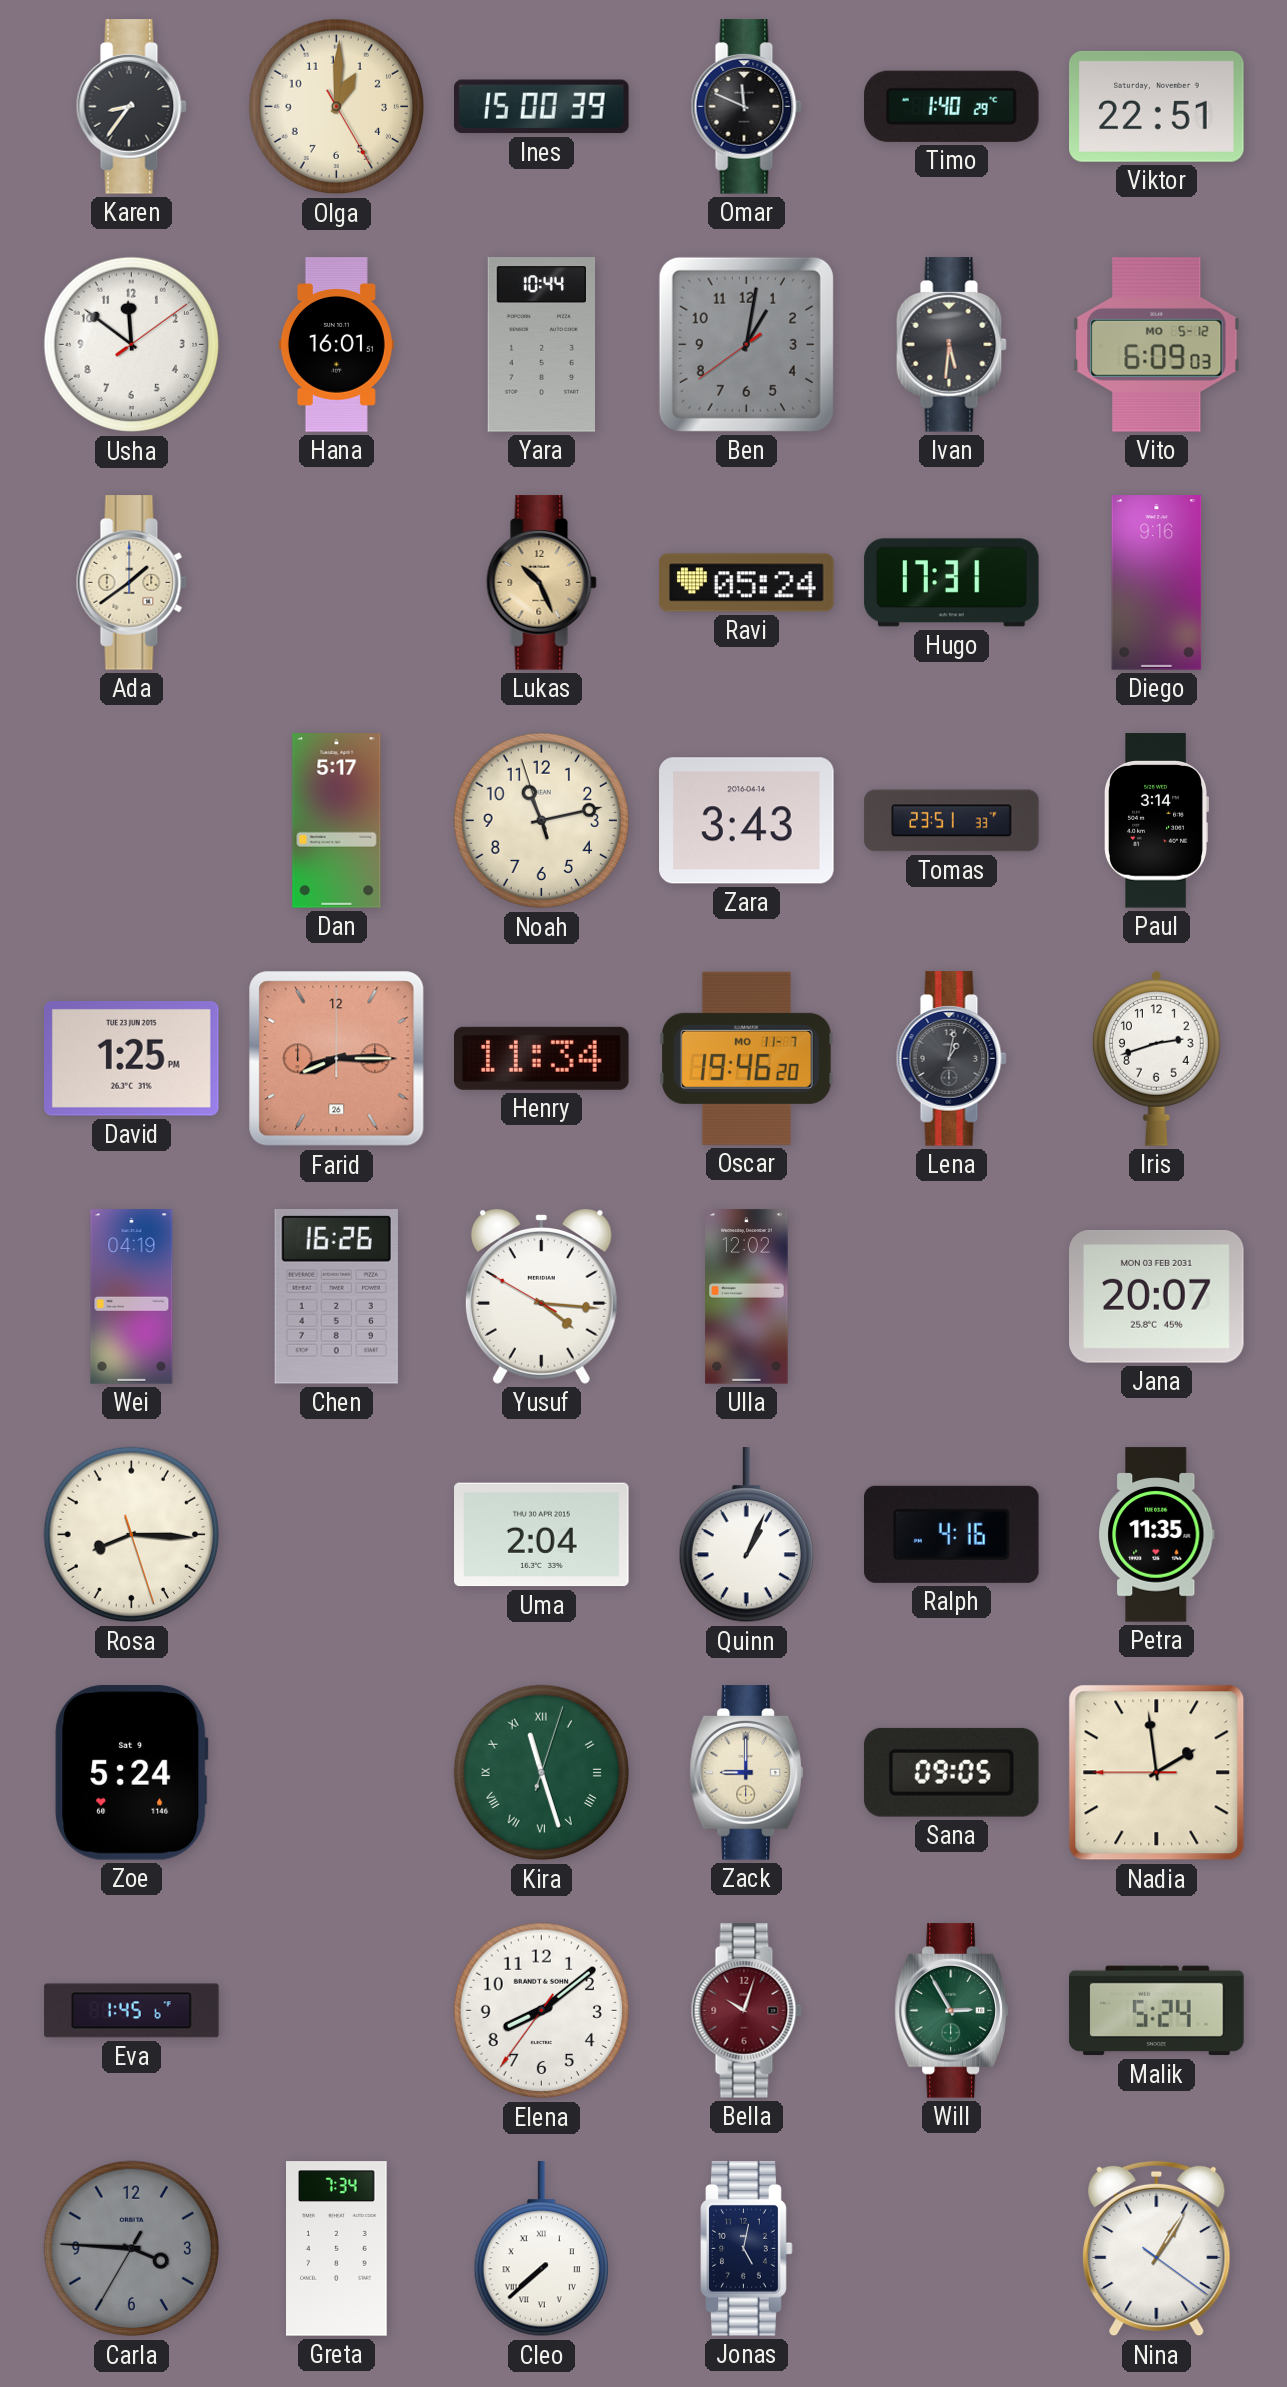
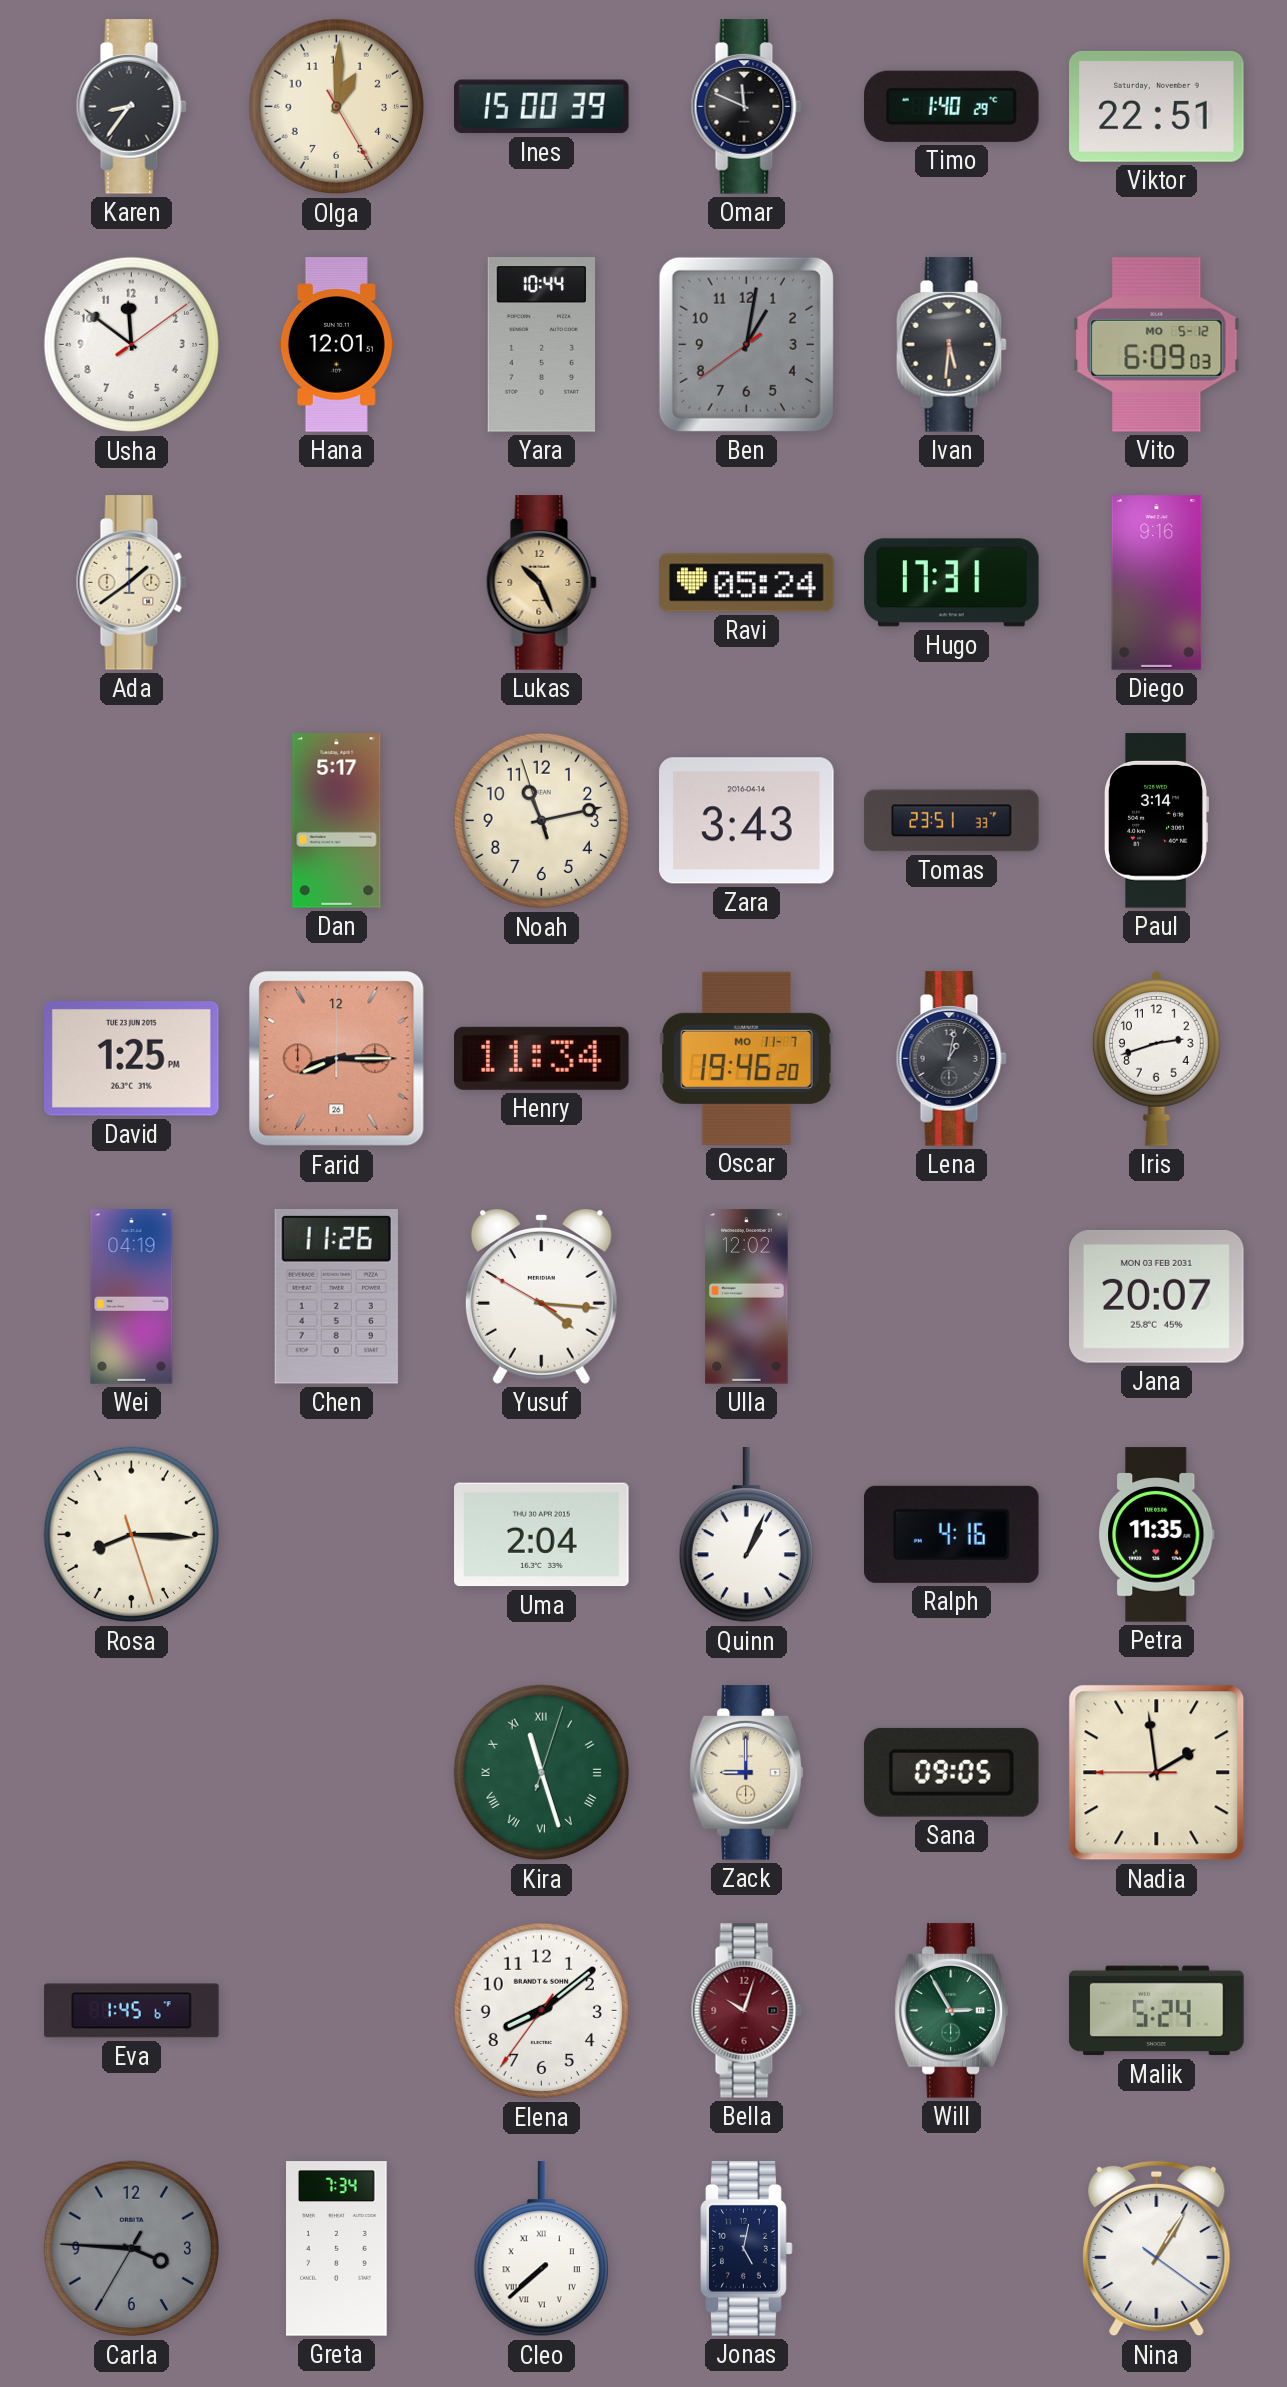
Hana: 16:01 -> 12:01 (336, 345)
Chen: 16:26 -> 11:26 (336, 1297)
Zoe: 5:24 -> none (132, 1773)
